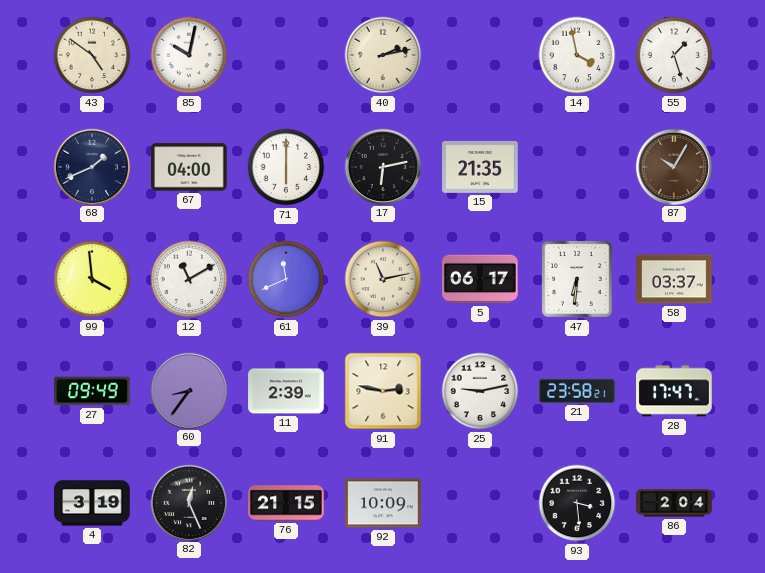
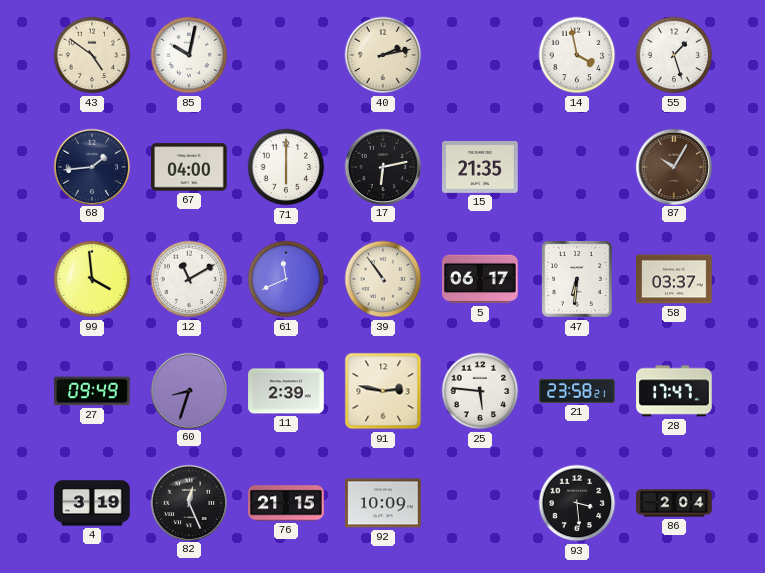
68: 1:41 -> 1:44 (91, 166)
39: 11:13 -> 10:54 (383, 279)
60: 8:36 -> 8:33 (188, 390)
25: 9:13 -> 5:46 (480, 391)
